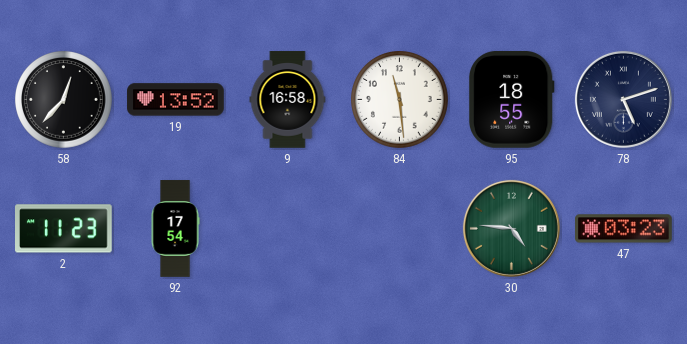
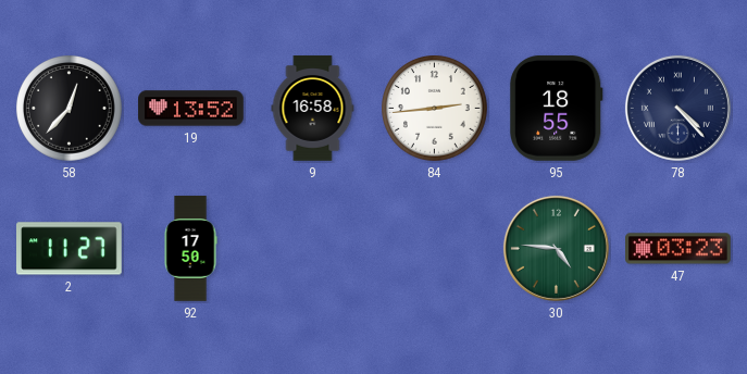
84: 11:29 -> 2:44 (435, 109)
78: 5:12 -> 4:23 (677, 108)
2: 11:23 -> 11:27 (70, 249)
92: 17:54 -> 17:50 (190, 249)
